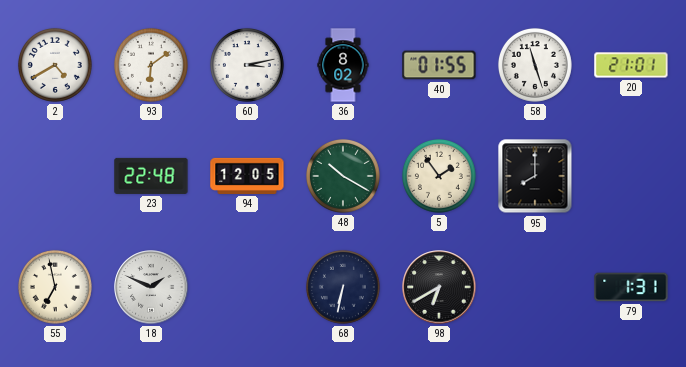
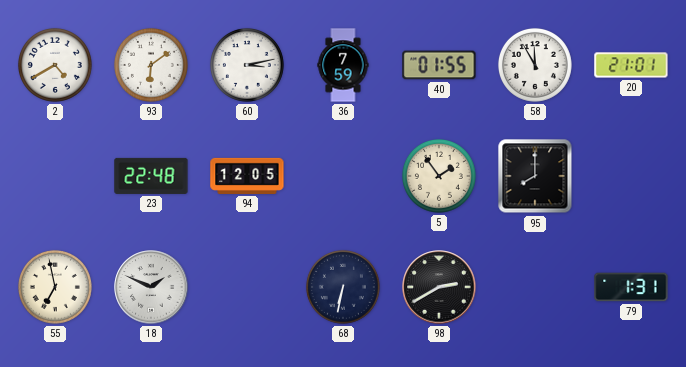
36: 8:02 -> 7:59 (343, 65)
58: 11:27 -> 11:55 (535, 65)
48: 10:20 -> none (343, 176)
98: 6:40 -> 2:40 (439, 287)
